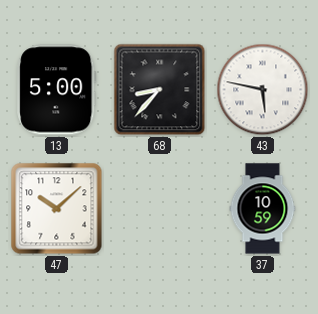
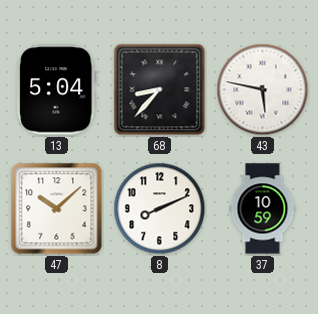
13: 5:00 -> 5:04 (57, 90)
8: none -> 8:11 (160, 209)
